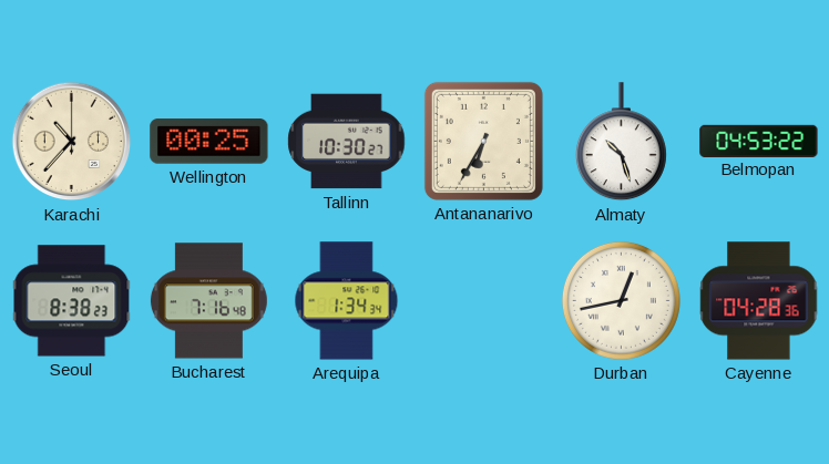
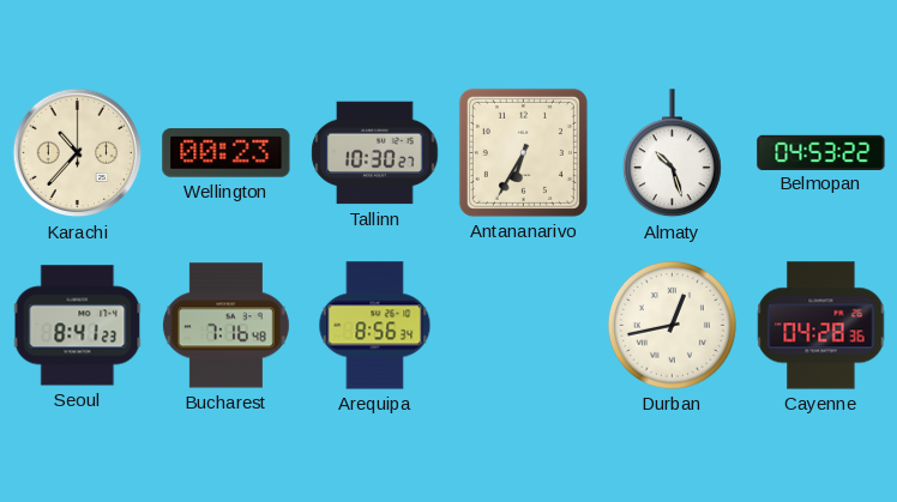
Wellington: 00:25 -> 00:23 (227, 153)
Seoul: 8:38 -> 8:41 (78, 326)
Arequipa: 1:34 -> 8:56 (375, 326)
